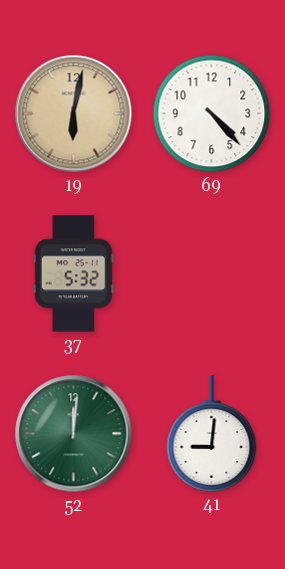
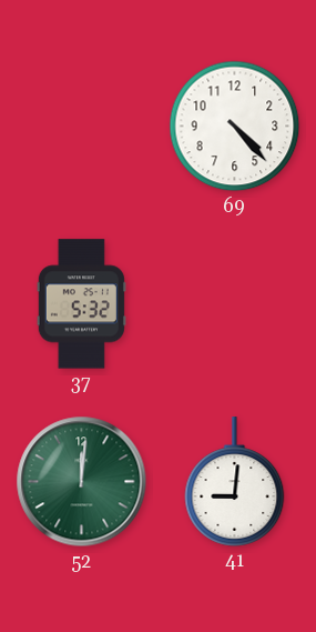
19: 6:02 -> none (74, 114)
